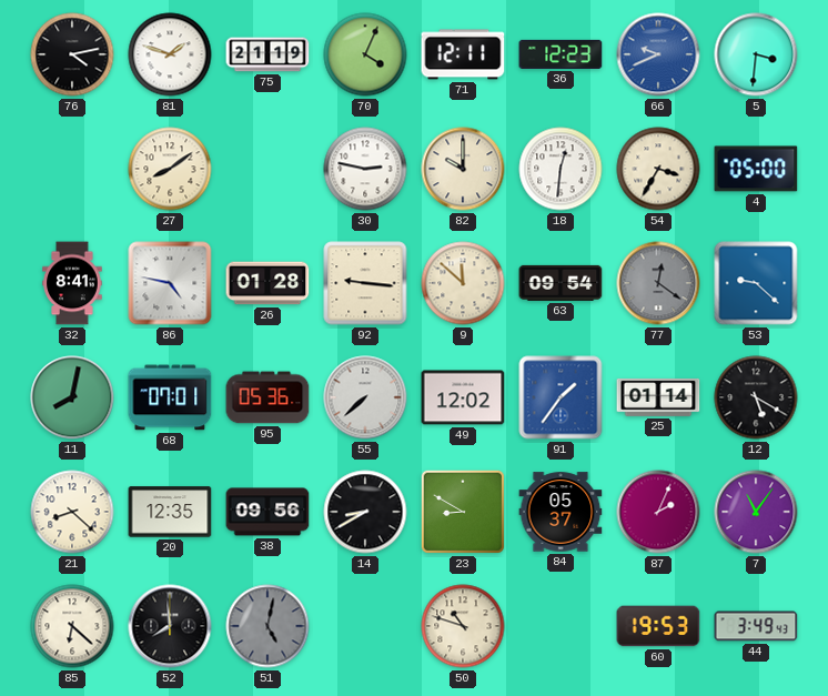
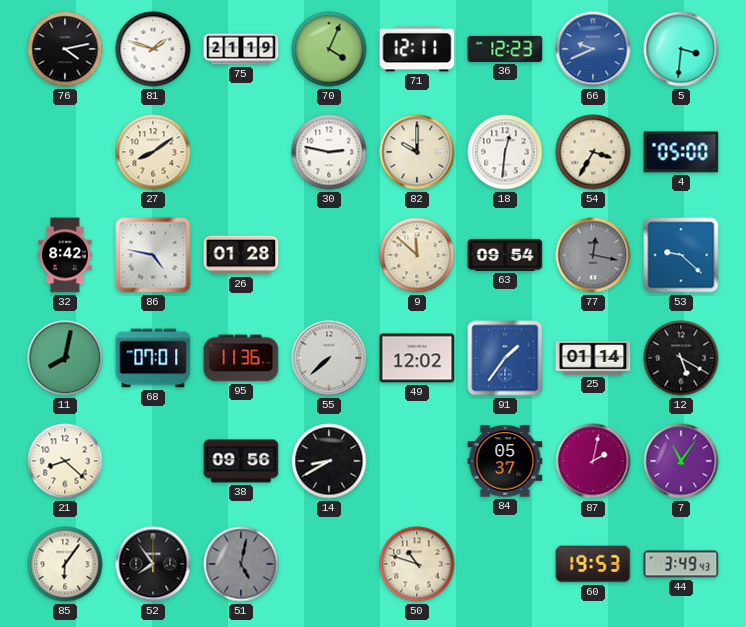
32: 8:41 -> 8:42 (65, 255)
92: 9:16 -> none (365, 283)
77: 12:21 -> 12:17 (593, 255)
95: 05:36 -> 11:36 (241, 358)
20: 12:35 -> none (170, 512)
23: 8:50 -> none (463, 512)
87: 2:04 -> 2:02 (593, 461)
85: 6:22 -> 6:06 (65, 564)
52: 7:59 -> 7:54 (153, 564)
